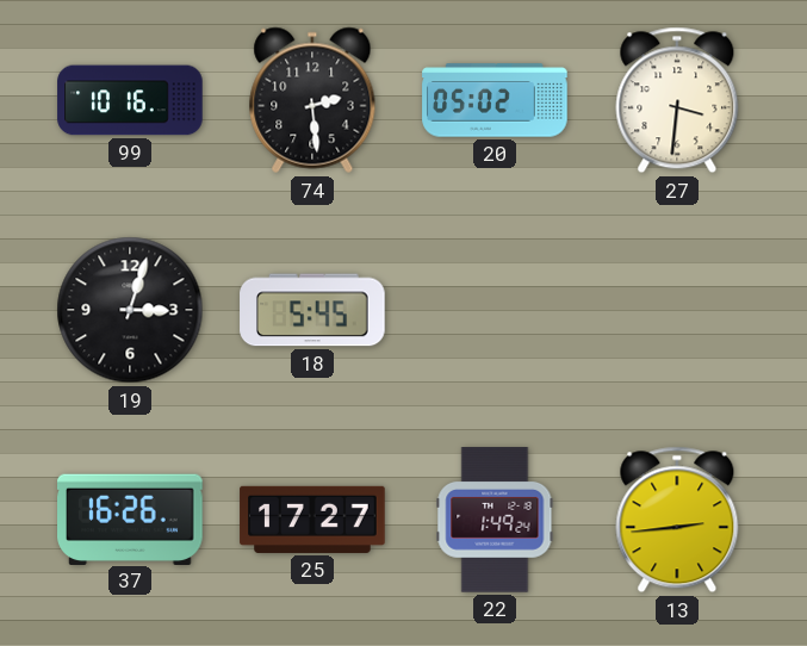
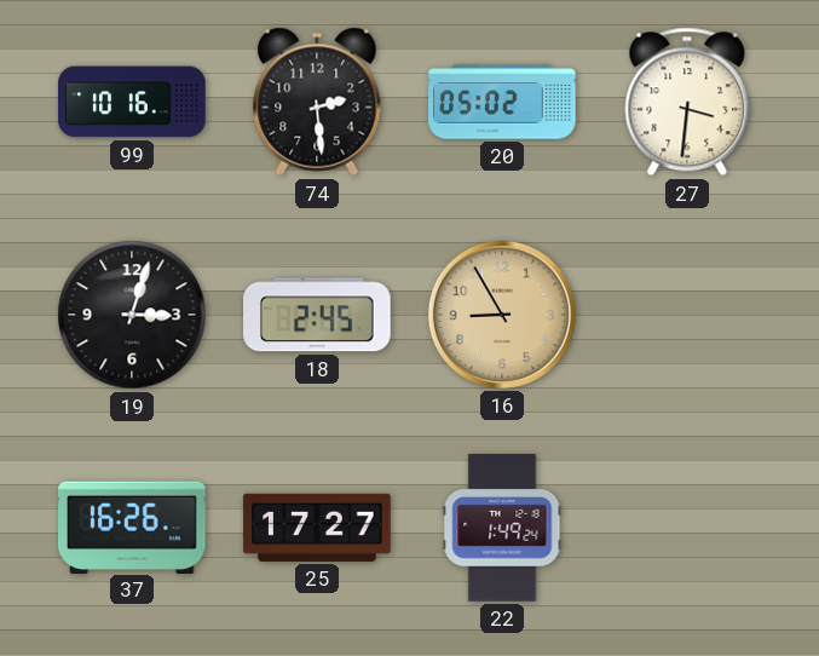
18: 5:45 -> 2:45 (317, 315)
16: none -> 8:55 (502, 315)
13: 2:44 -> none (677, 520)
